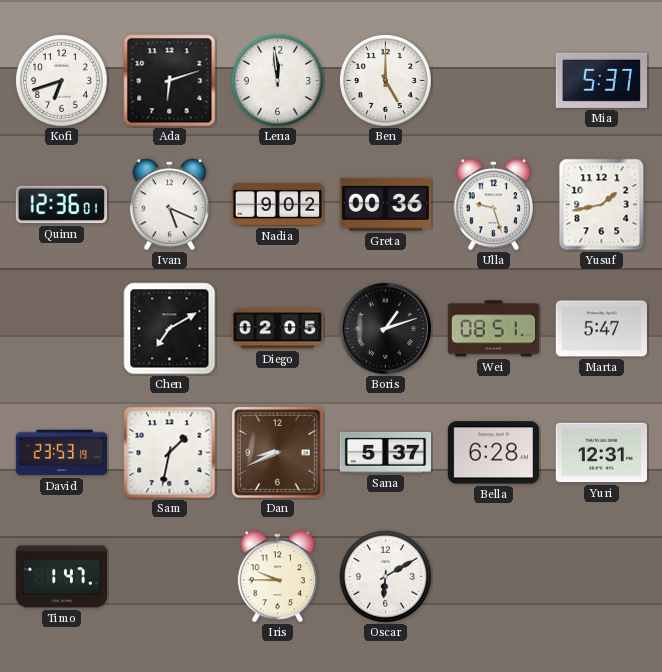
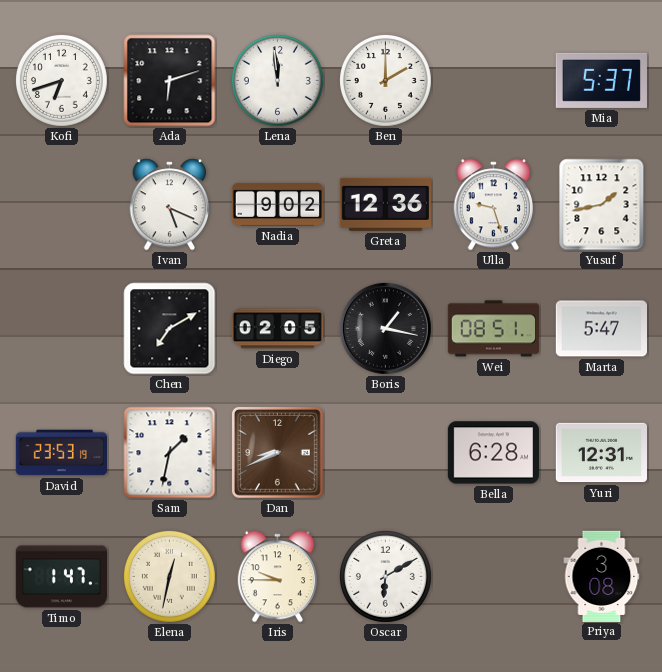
Ben: 5:00 -> 2:00 (385, 80)
Quinn: 12:36 -> none (61, 205)
Greta: 00:36 -> 12:36 (385, 204)
Boris: 1:12 -> 1:17 (385, 328)
Sana: 5:37 -> none (385, 452)
Elena: none -> 12:32 (169, 576)
Priya: none -> 3:08 (602, 576)
